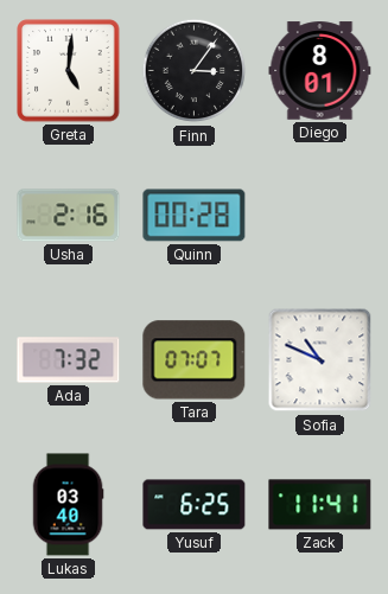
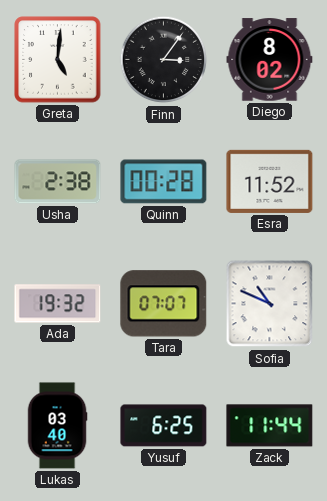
Diego: 8:01 -> 8:02 (270, 60)
Usha: 2:16 -> 2:38 (58, 182)
Esra: none -> 11:52 (270, 181)
Ada: 7:32 -> 19:32 (58, 304)
Zack: 11:41 -> 11:44 (270, 426)
